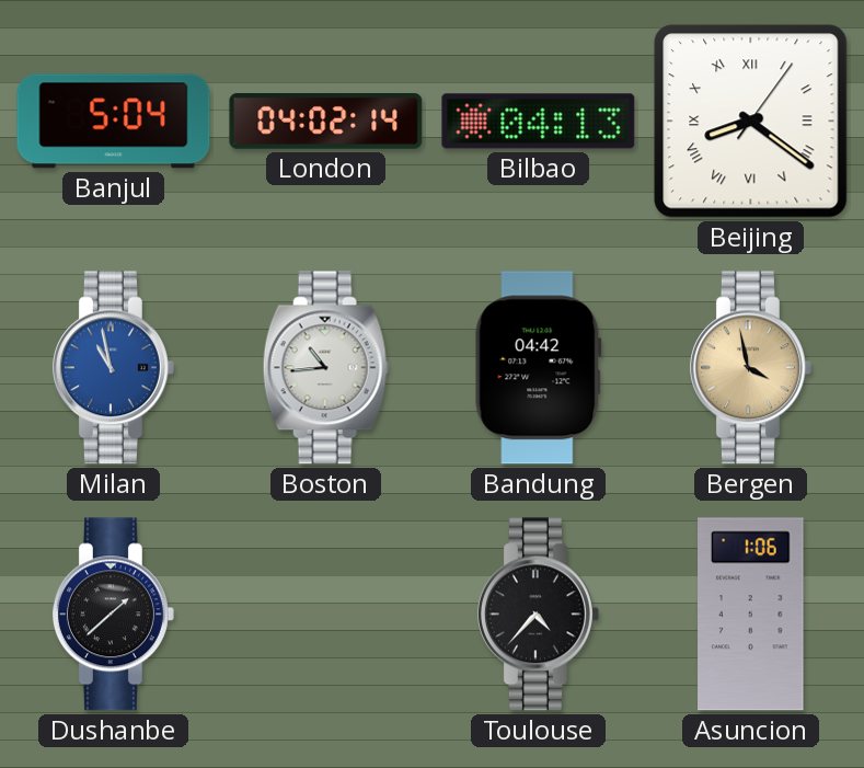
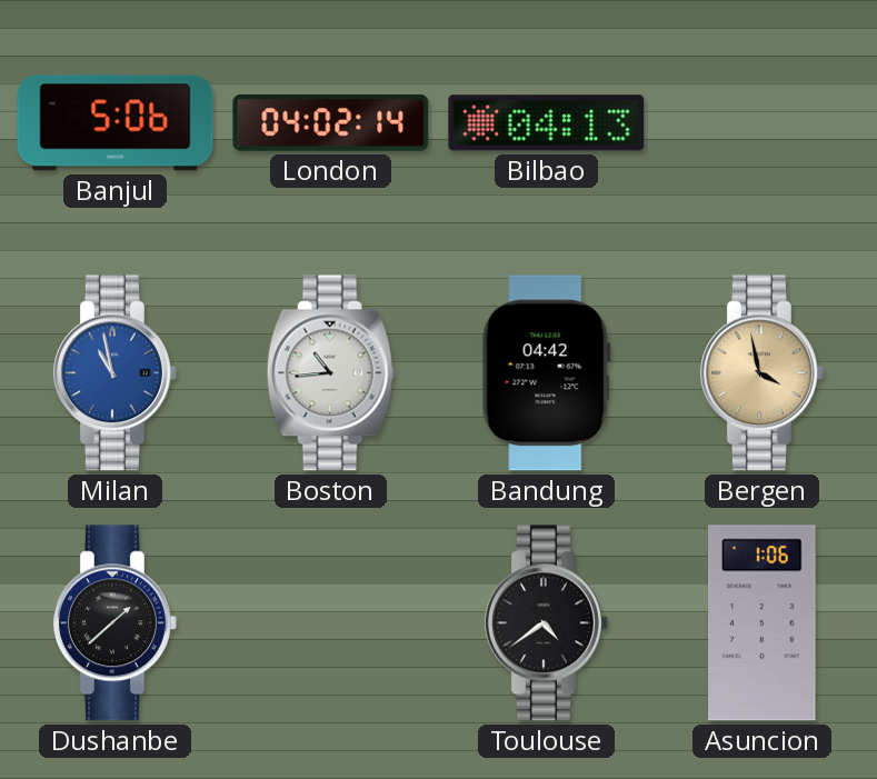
Banjul: 5:04 -> 5:06 (116, 123)
Beijing: 8:21 -> none (751, 122)
Toulouse: 4:37 -> 4:39 (546, 623)
